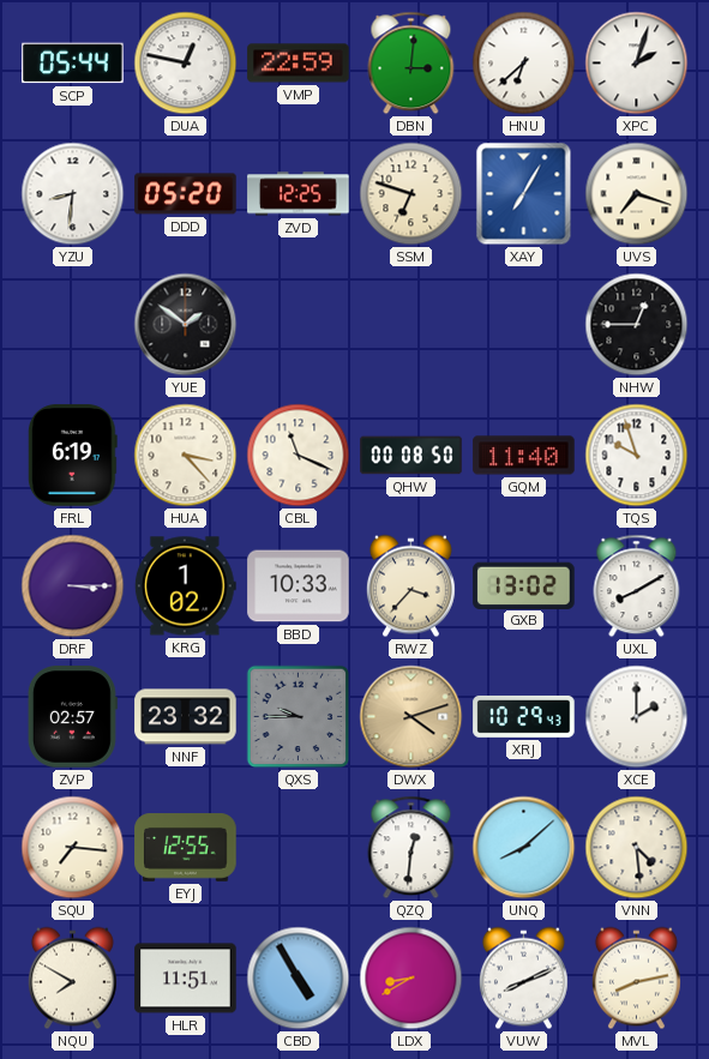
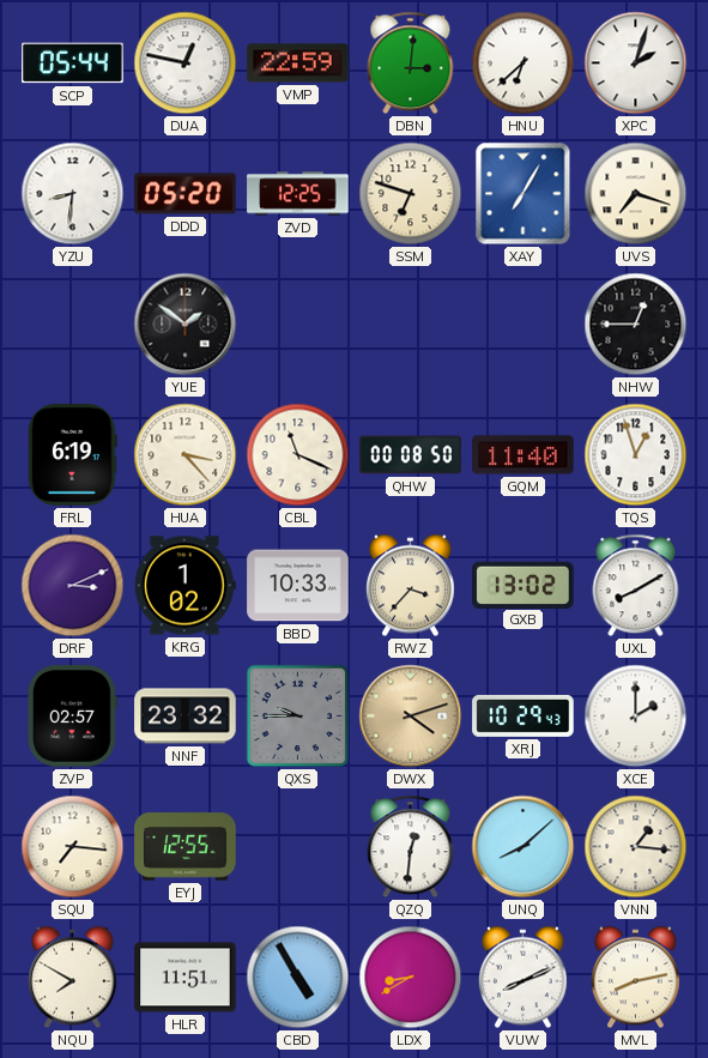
TQS: 9:57 -> 12:57 (636, 455)
DRF: 3:15 -> 3:11 (73, 586)
VNN: 4:29 -> 1:16 (636, 847)
